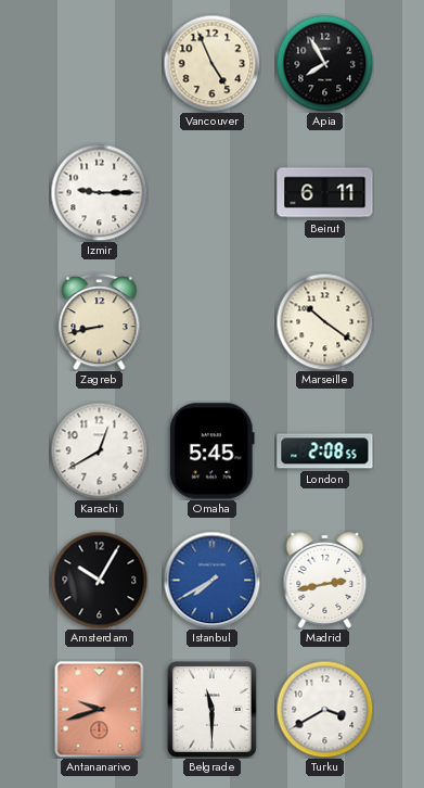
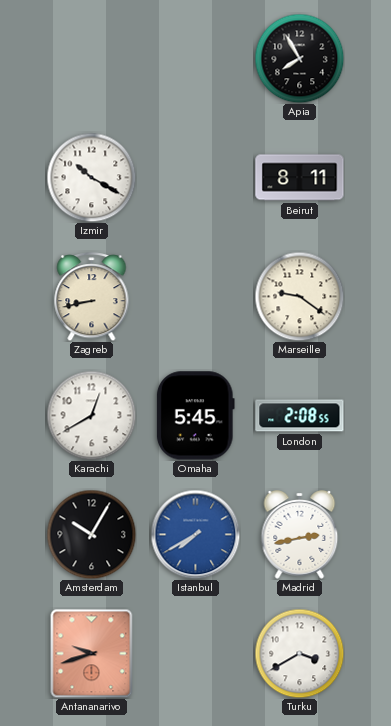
Vancouver: 4:56 -> none (211, 63)
Izmir: 9:15 -> 10:20 (91, 177)
Beirut: 6:11 -> 8:11 (300, 178)
Marseille: 10:21 -> 9:21 (299, 296)
Belgrade: 11:30 -> none (211, 709)
